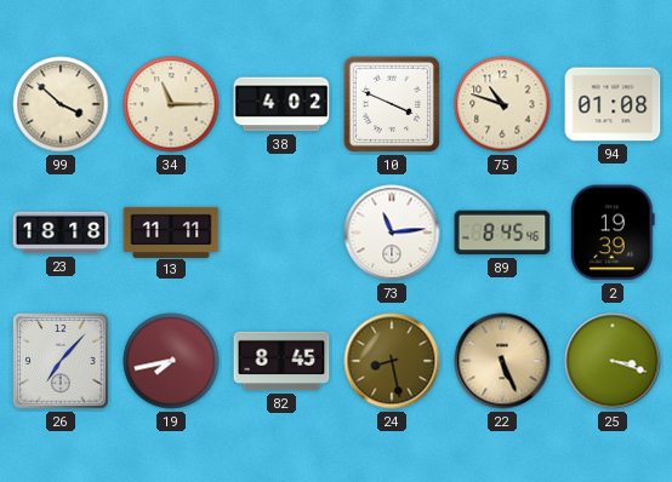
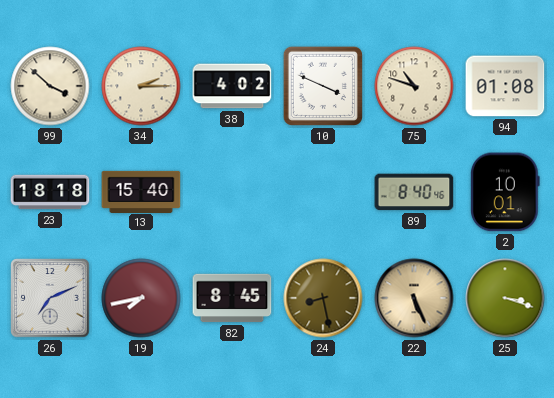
34: 11:15 -> 2:15 (141, 86)
13: 11:11 -> 15:40 (141, 191)
73: 11:14 -> none (392, 233)
89: 8:45 -> 8:40 (414, 192)
2: 19:39 -> 10:01 (505, 192)
26: 7:07 -> 7:11 (50, 298)
